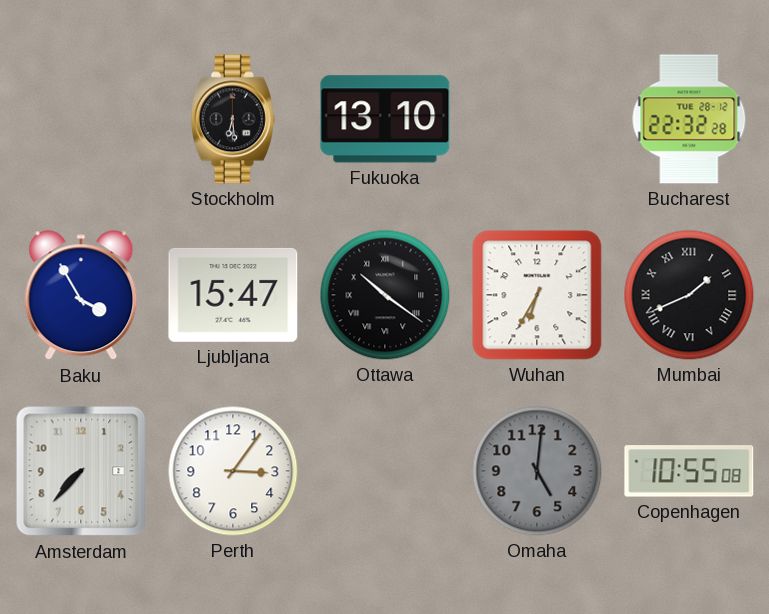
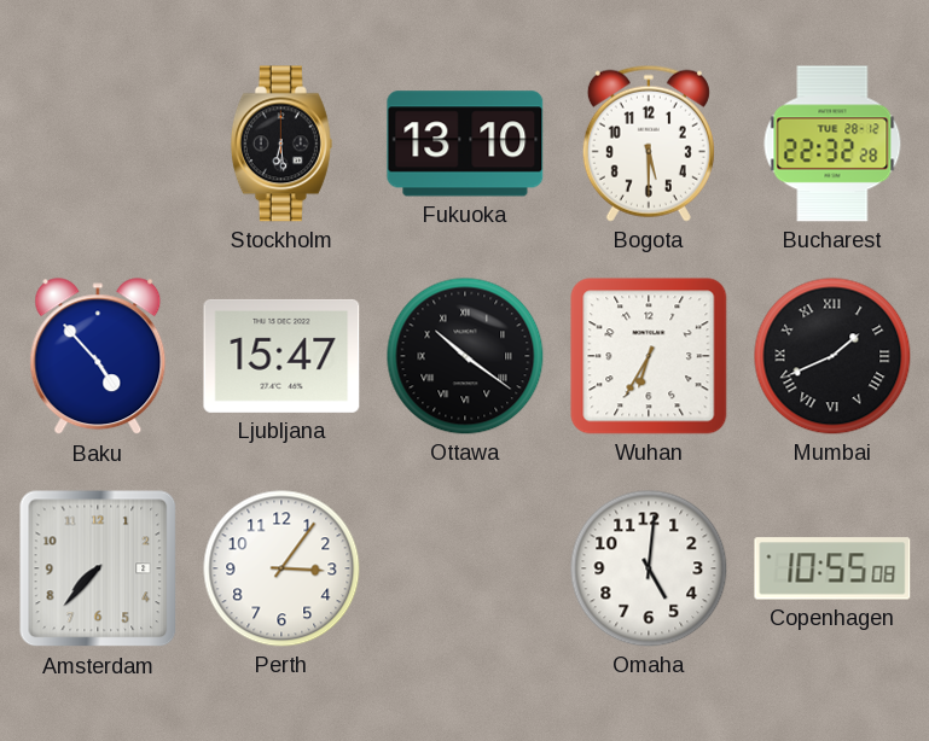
Bogota: none -> 5:30 (649, 144)
Baku: 3:55 -> 4:53 (98, 357)
Omaha dial: grey -> white (649, 568)
